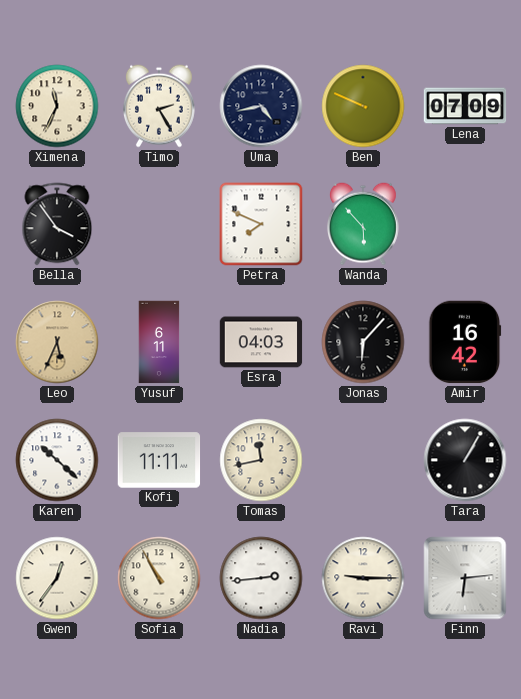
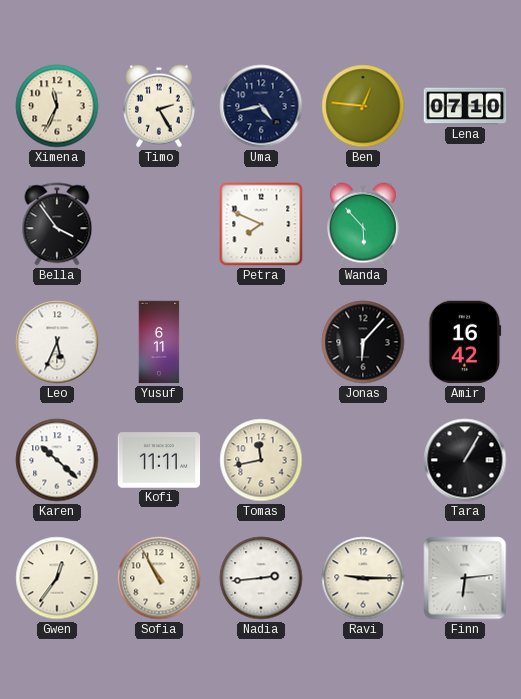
Ben: 9:49 -> 12:46 (363, 106)
Lena: 07:09 -> 07:10 (465, 106)
Leo dial: champagne -> white (57, 342)
Esra: 04:03 -> none (261, 342)
